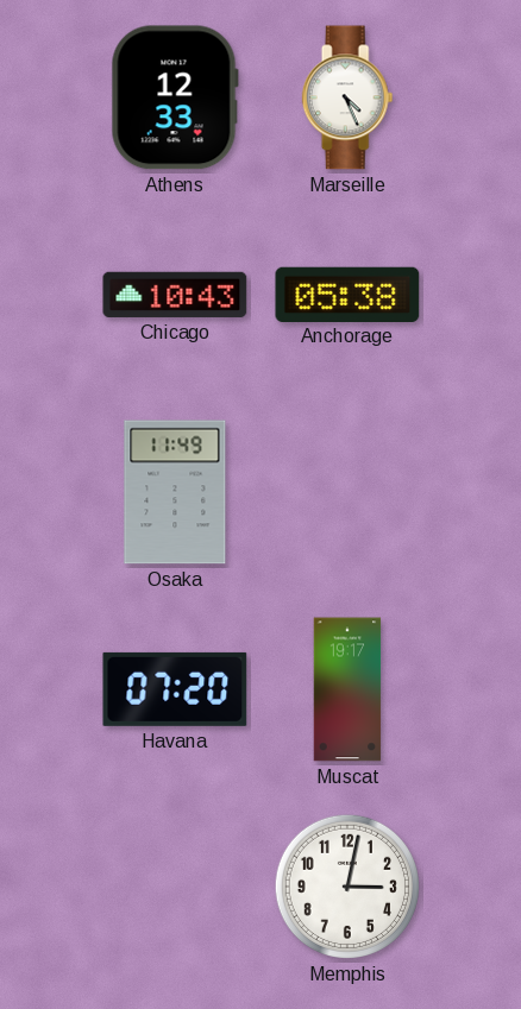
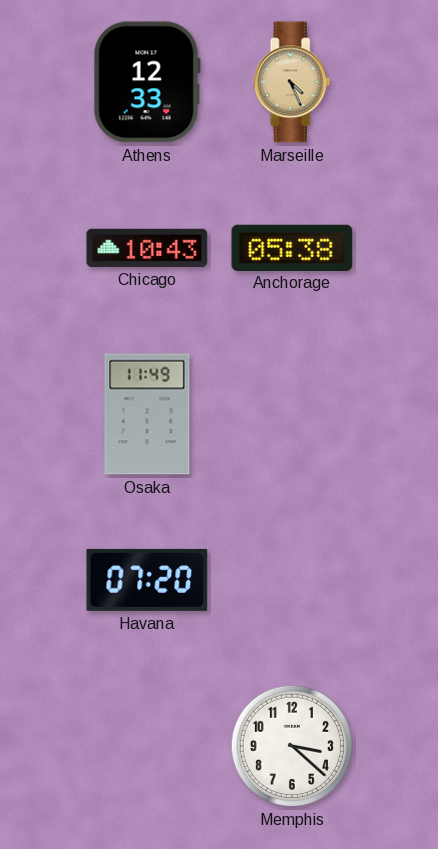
Marseille dial: white -> champagne (292, 82)
Muscat: 19:17 -> none (347, 689)
Memphis: 3:02 -> 3:22 (292, 746)
